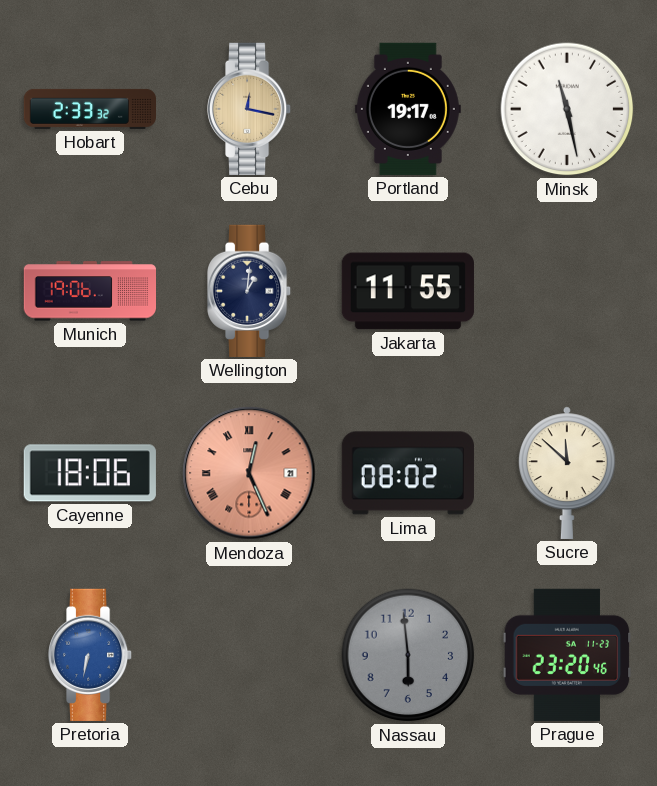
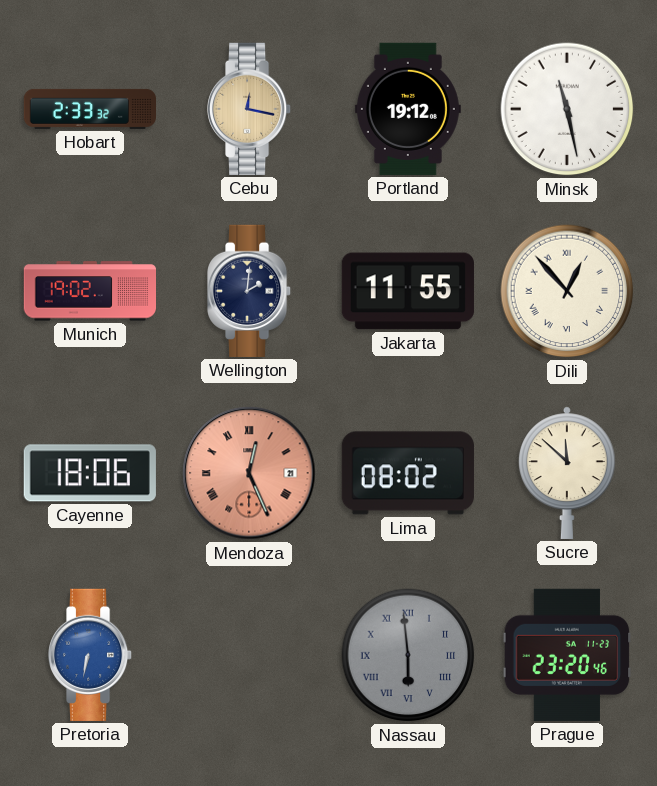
Portland: 19:17 -> 19:12 (408, 109)
Munich: 19:06 -> 19:02 (89, 291)
Wellington: 1:01 -> 2:01 (250, 291)
Dili: none -> 12:53 (567, 291)
Nassau numerals: Arabic -> Roman (408, 655)
